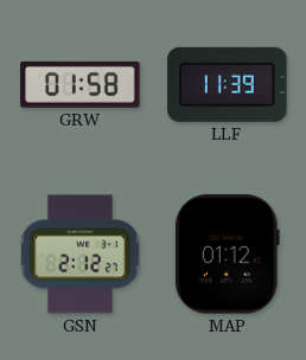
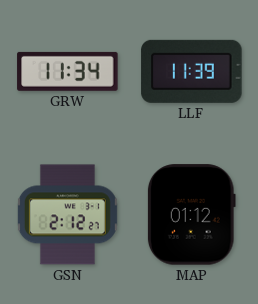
GRW: 01:58 -> 11:34 (68, 71)
